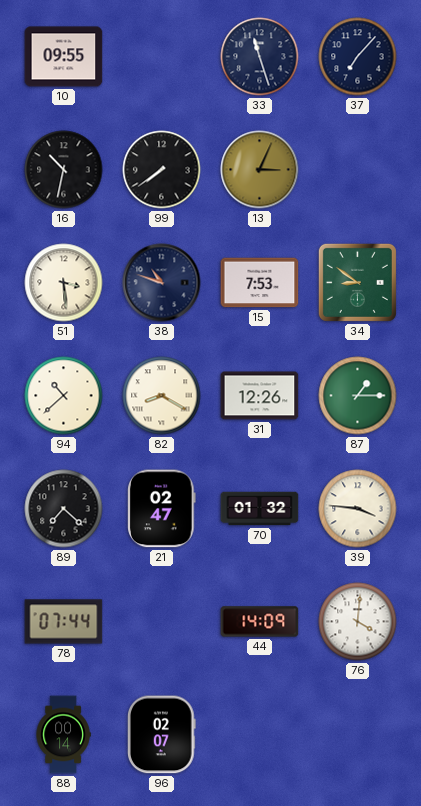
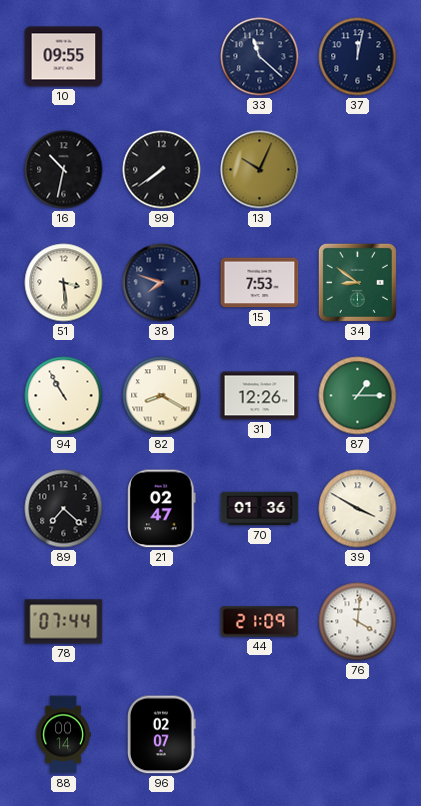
33: 11:27 -> 11:22 (260, 57)
37: 7:07 -> 12:02 (358, 57)
13: 3:04 -> 10:04 (260, 170)
38: 10:48 -> 7:48 (162, 283)
94: 10:38 -> 10:55 (64, 396)
70: 01:32 -> 01:36 (260, 509)
39: 3:46 -> 3:50 (358, 509)
44: 14:09 -> 21:09 (260, 622)
